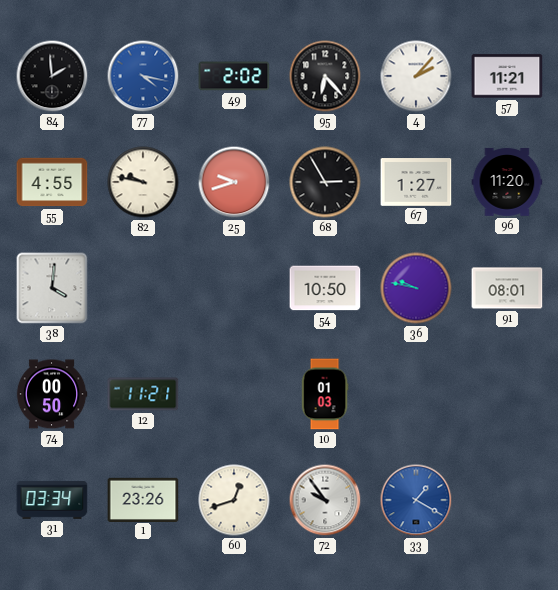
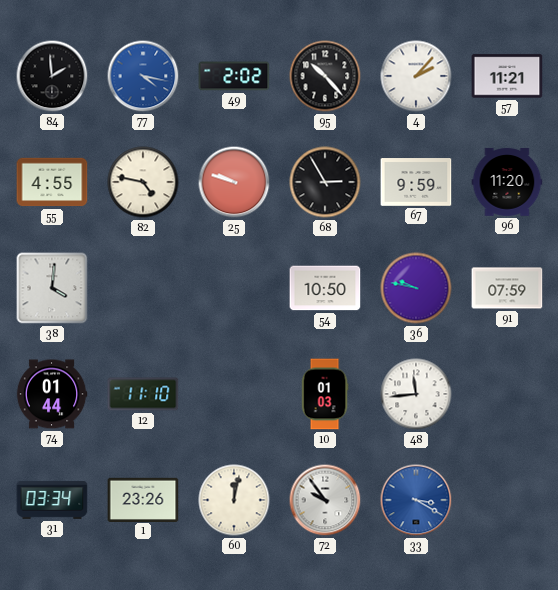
95: 6:23 -> 10:23 (325, 76)
82: 9:47 -> 4:47 (143, 182)
25: 9:42 -> 9:48 (234, 182)
67: 1:27 -> 9:59 (416, 182)
91: 08:01 -> 07:59 (507, 288)
74: 00:50 -> 01:44 (52, 394)
12: 11:21 -> 11:10 (143, 394)
48: none -> 11:44 (416, 394)
60: 12:42 -> 12:02 (234, 500)
33: 1:20 -> 3:20 (416, 500)
